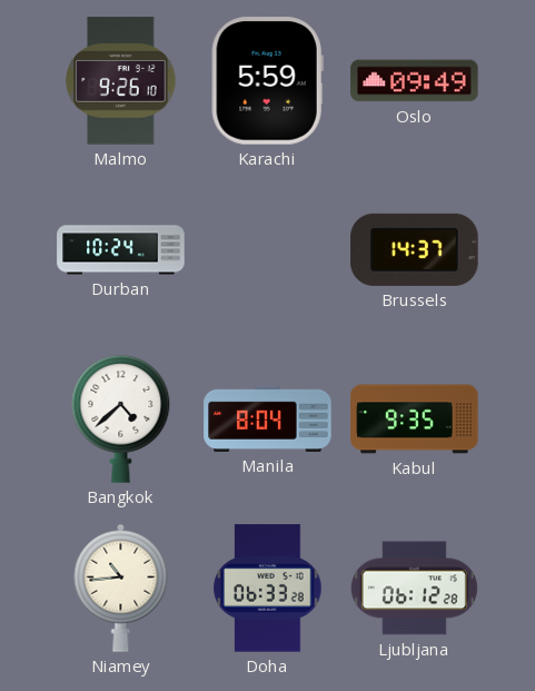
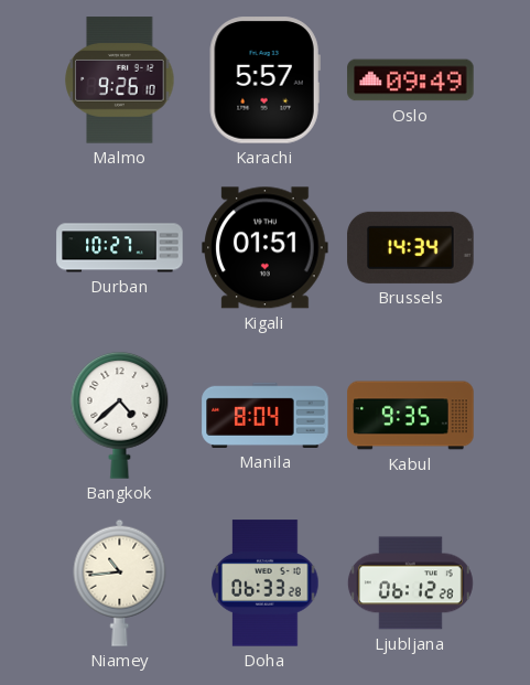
Karachi: 5:59 -> 5:57 (264, 81)
Durban: 10:24 -> 10:27 (120, 248)
Kigali: none -> 01:51 (266, 248)
Brussels: 14:37 -> 14:34 (411, 247)
